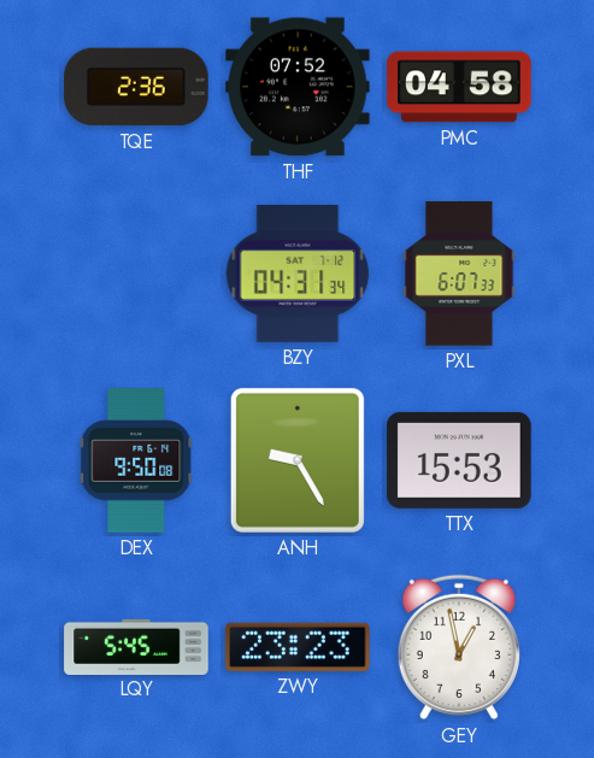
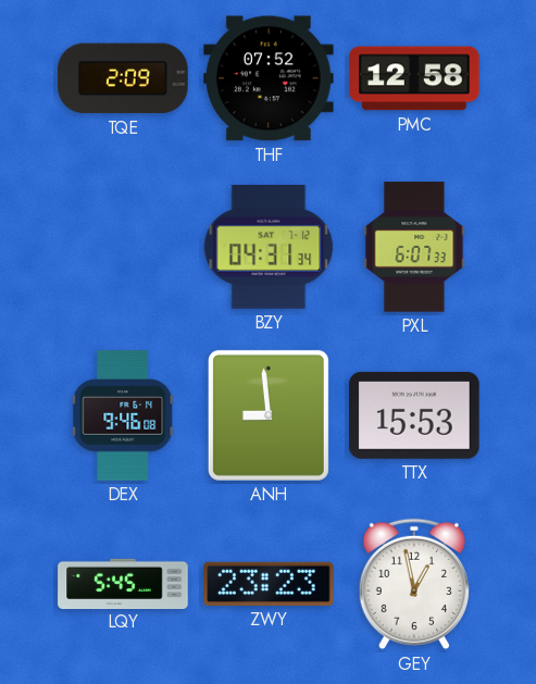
TQE: 2:36 -> 2:09 (123, 78)
PMC: 04:58 -> 12:58 (414, 78)
DEX: 9:50 -> 9:46 (124, 415)
ANH: 9:25 -> 8:59 (269, 415)
